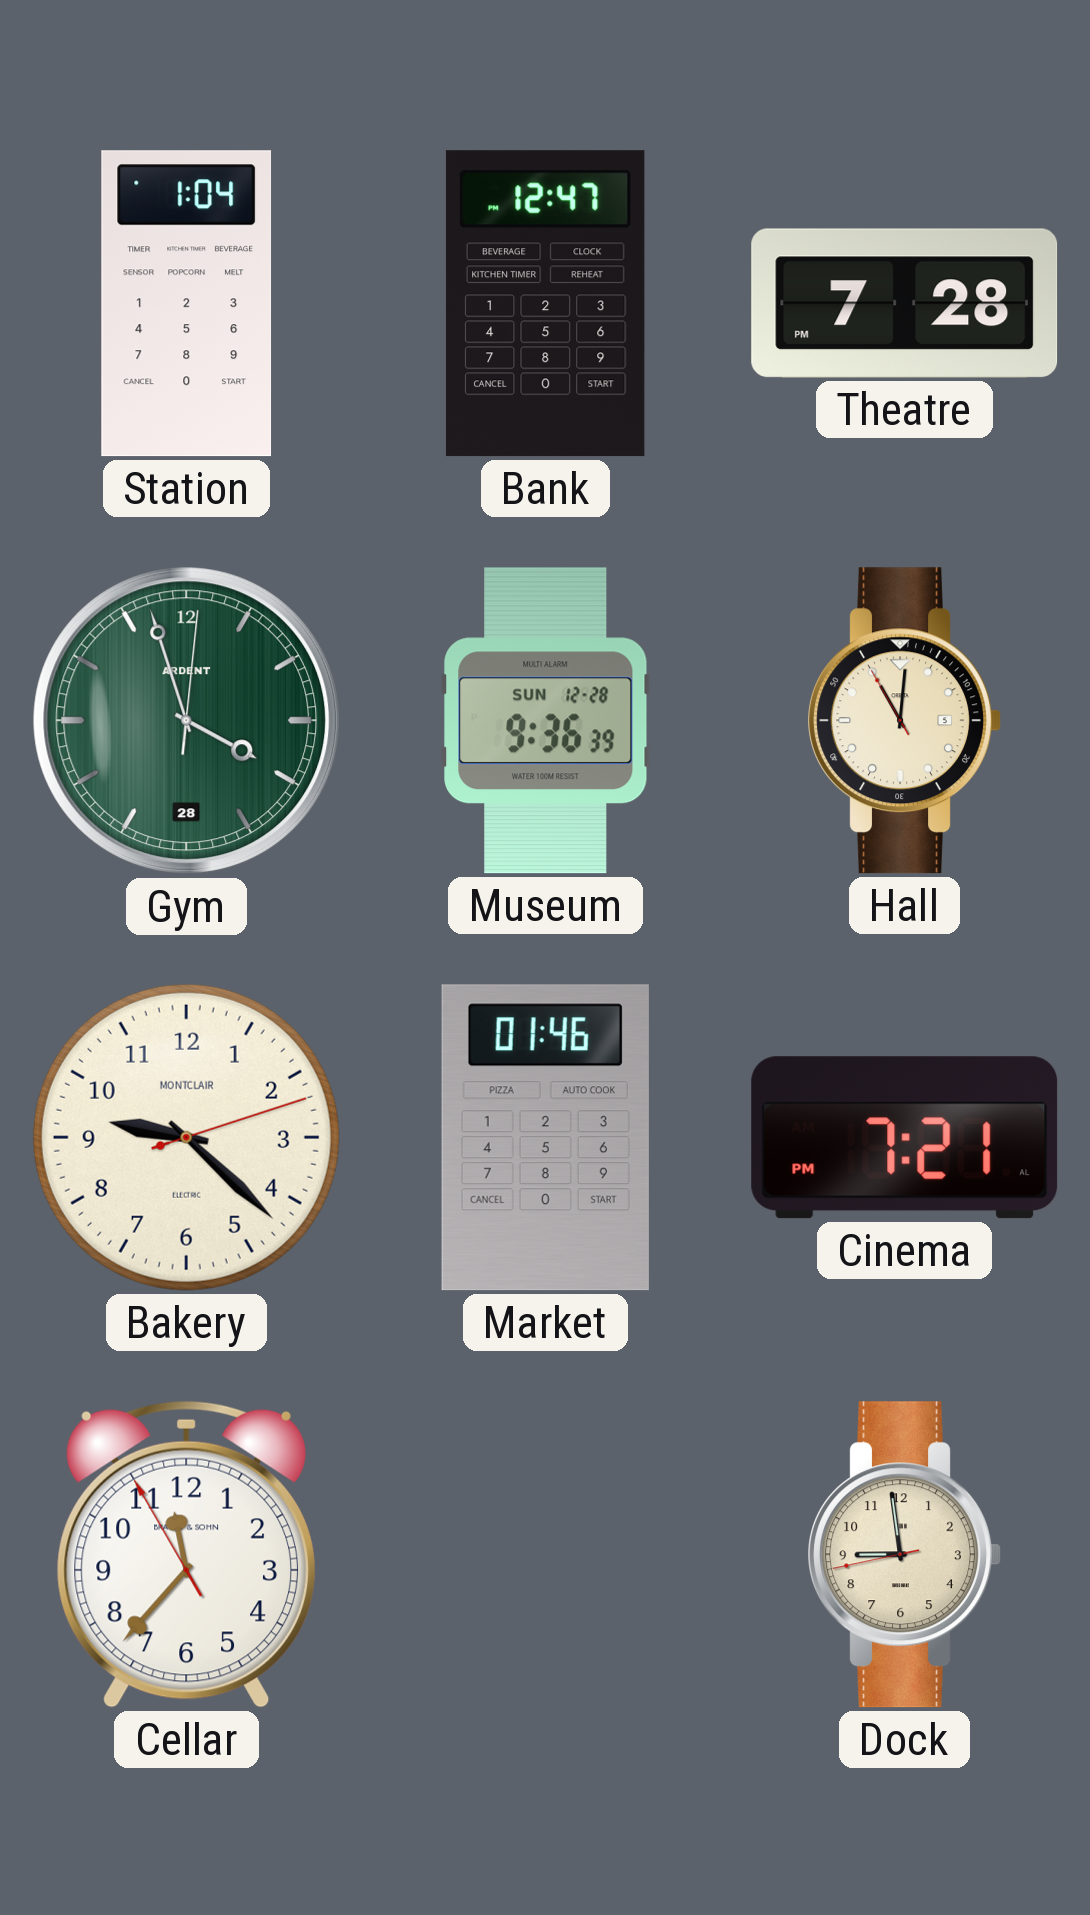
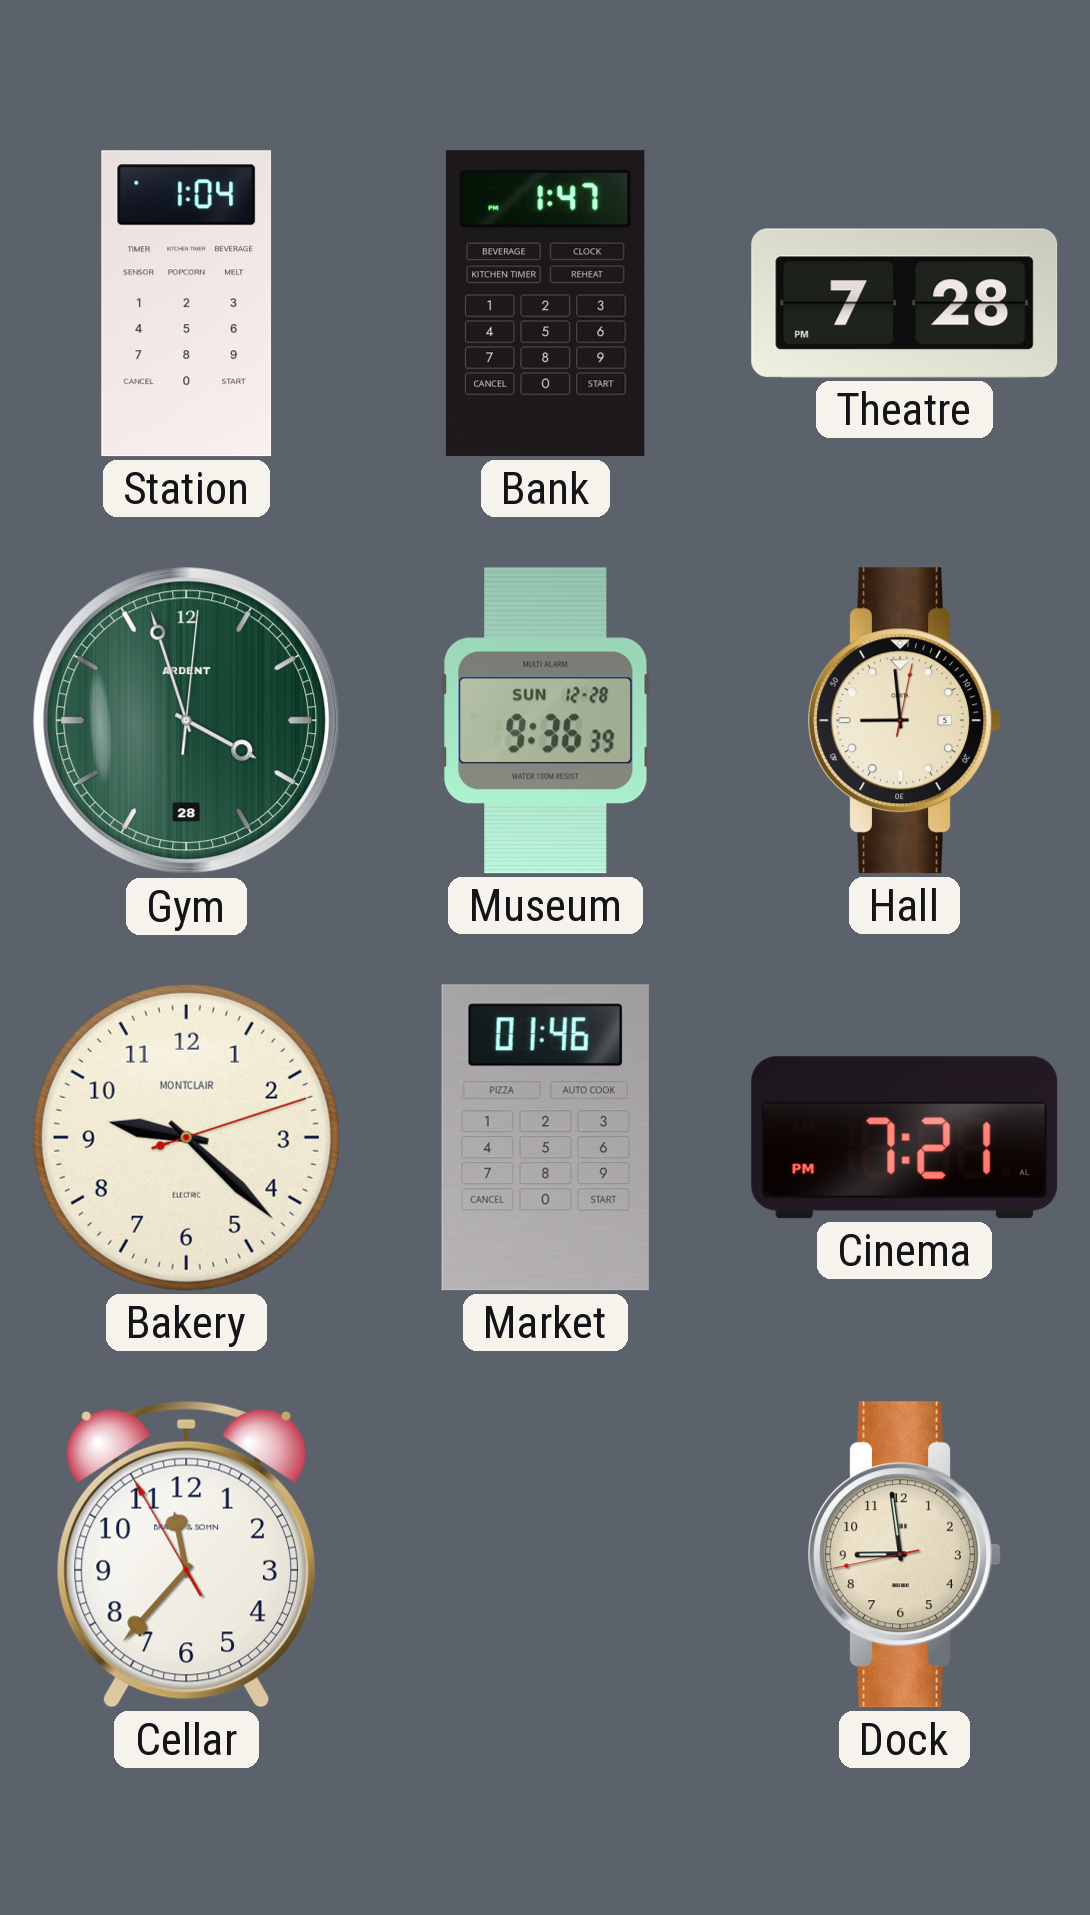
Bank: 12:47 -> 1:47 (545, 304)
Hall: 11:00 -> 8:59 (904, 721)
